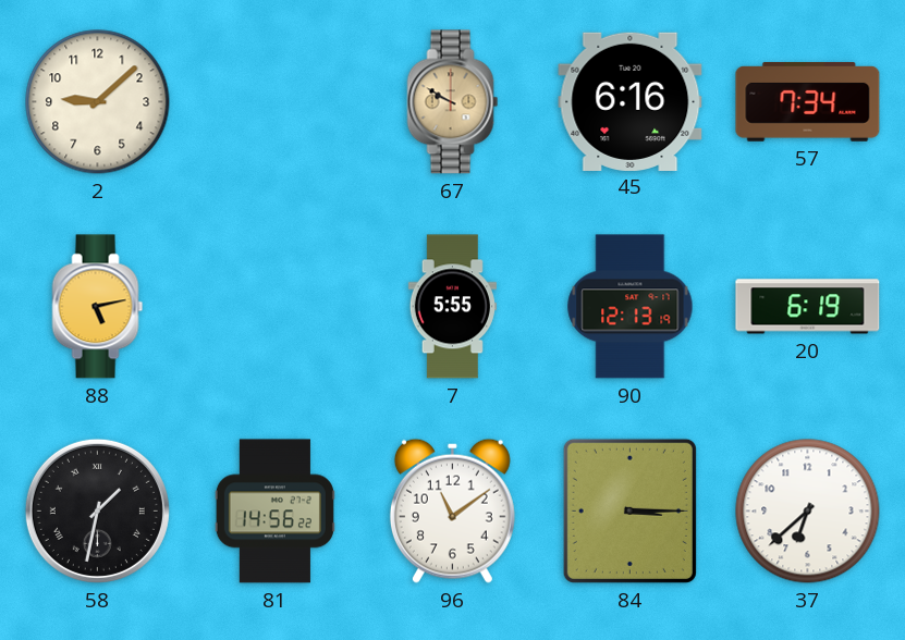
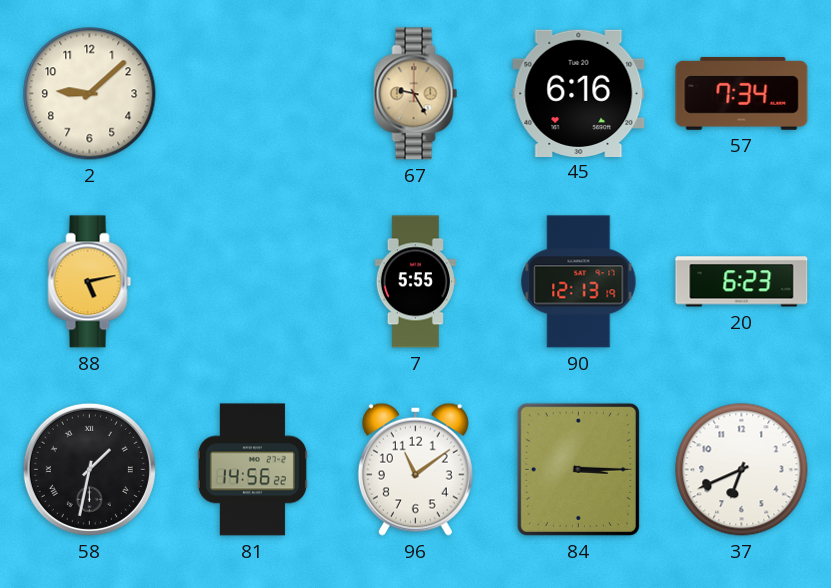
67: 9:50 -> 9:25 (416, 94)
20: 6:19 -> 6:23 (742, 282)
37: 6:38 -> 6:41 (742, 470)
